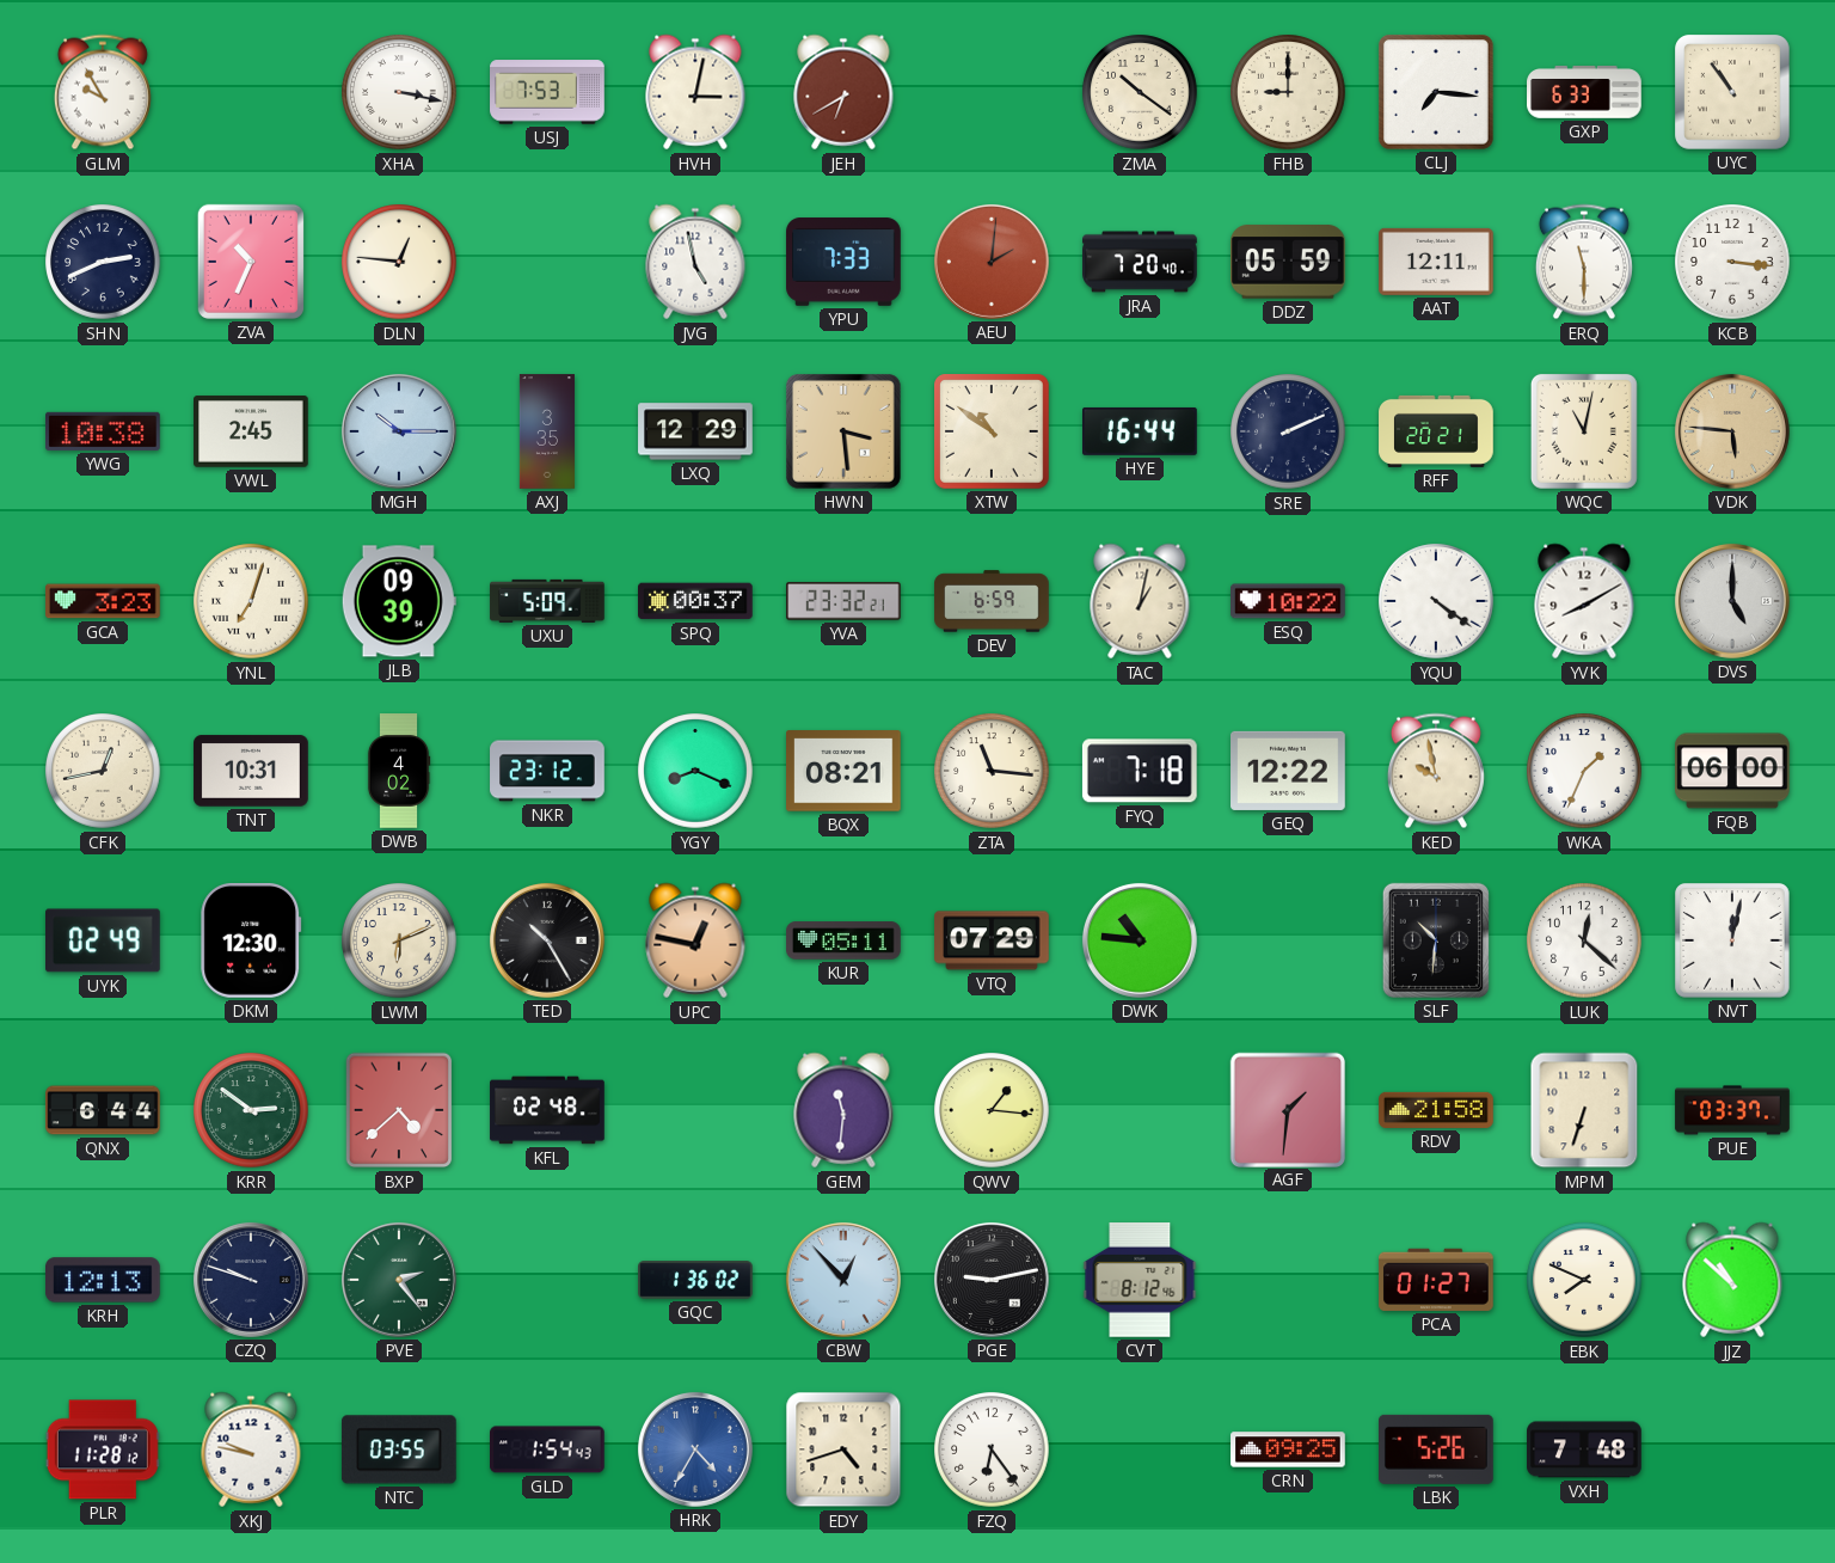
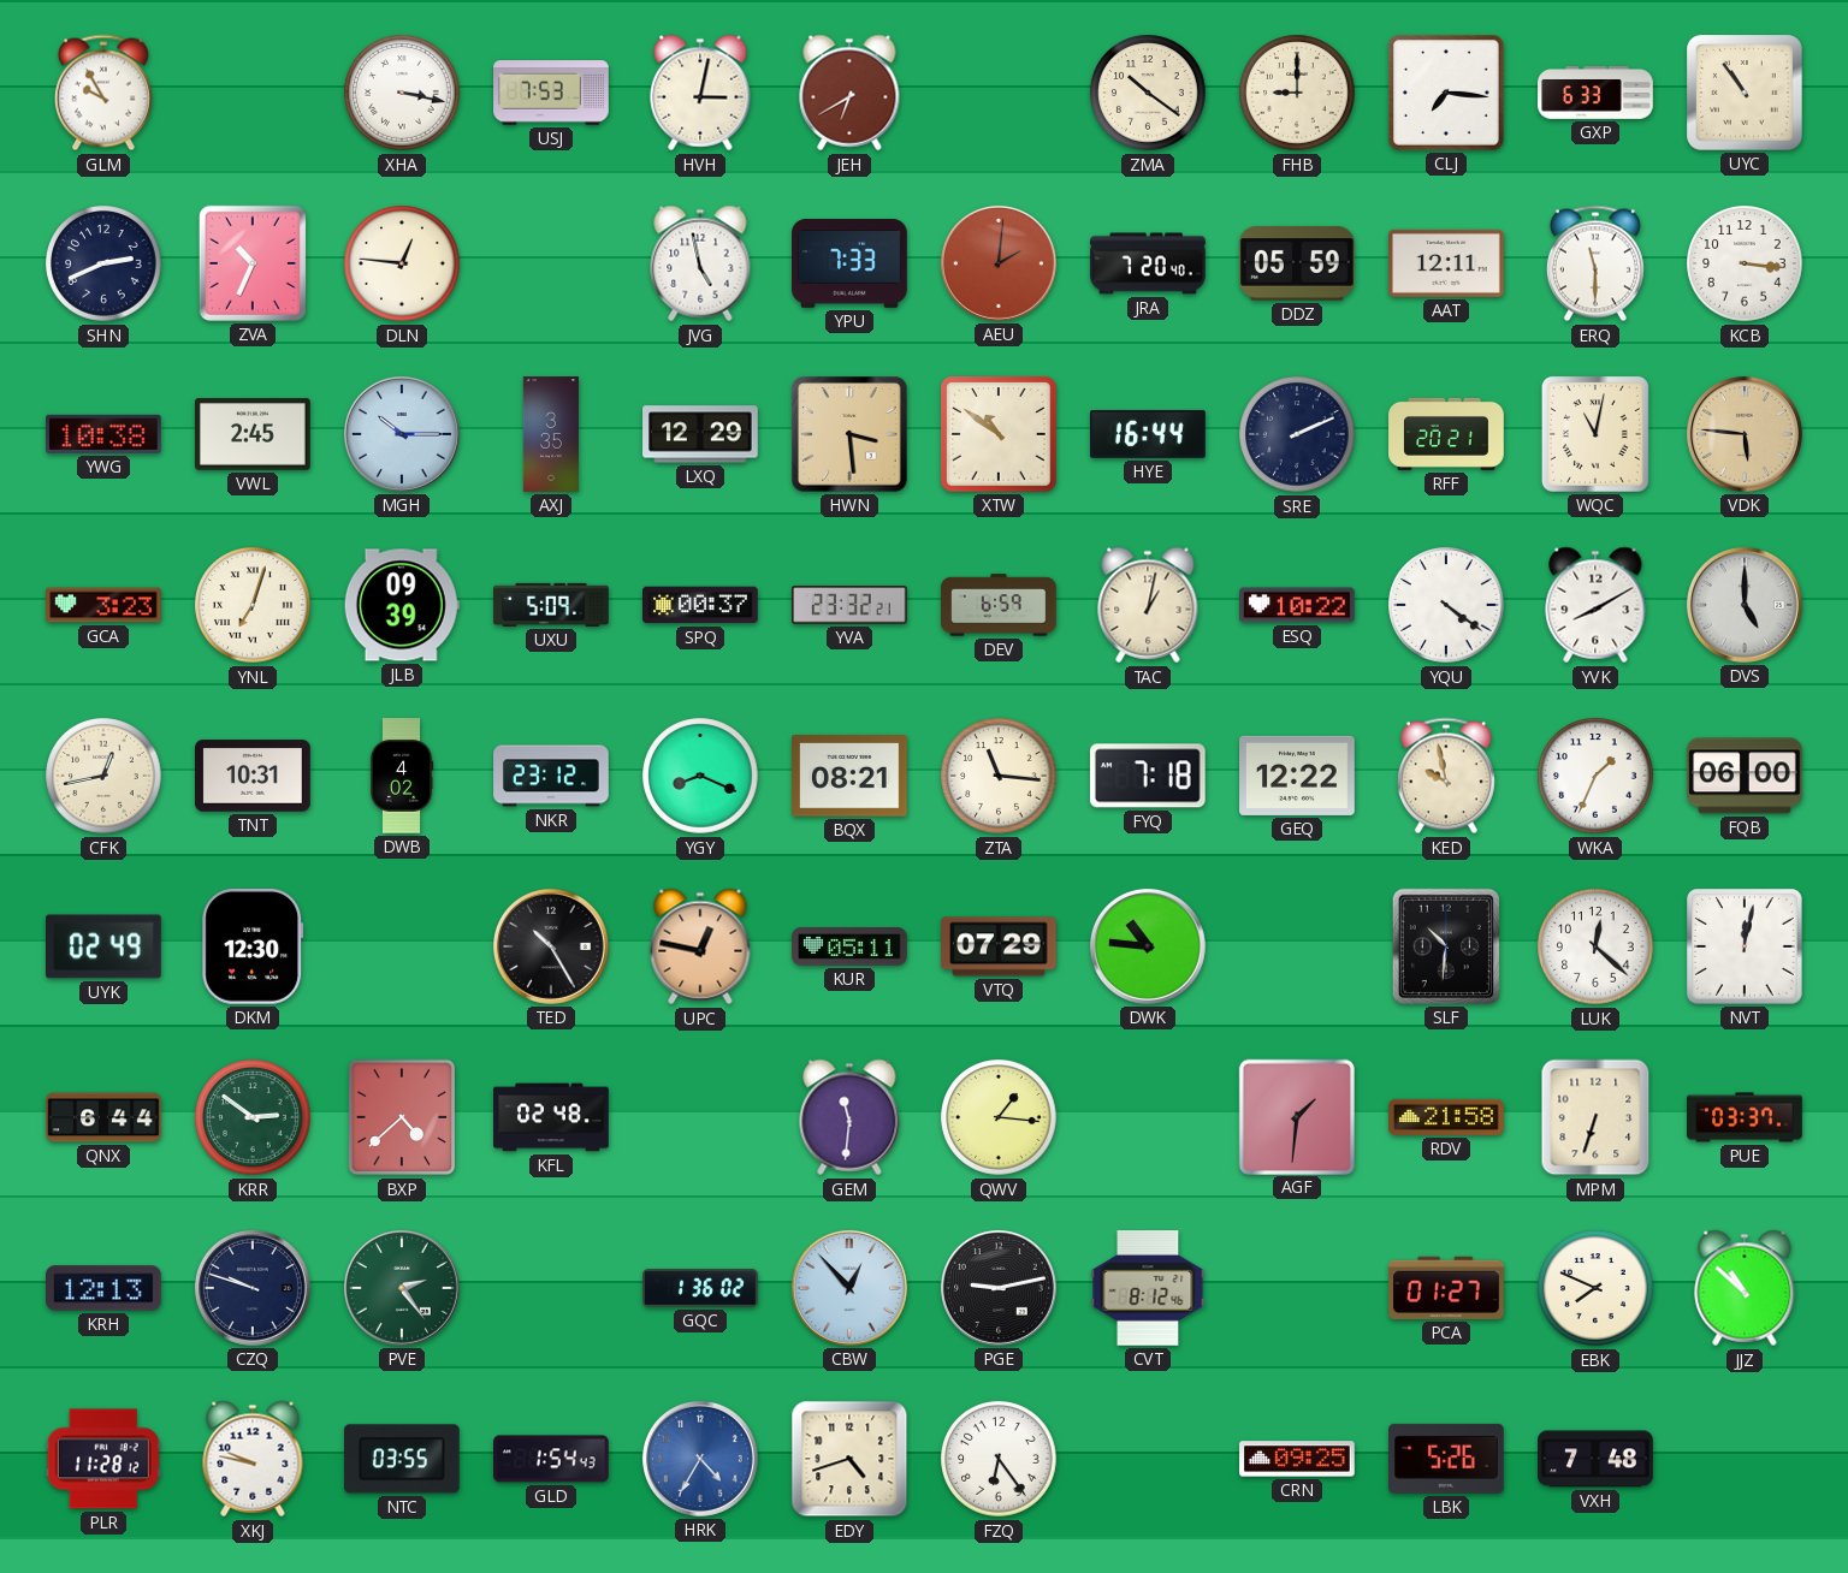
LWM: 6:11 -> none (399, 940)
